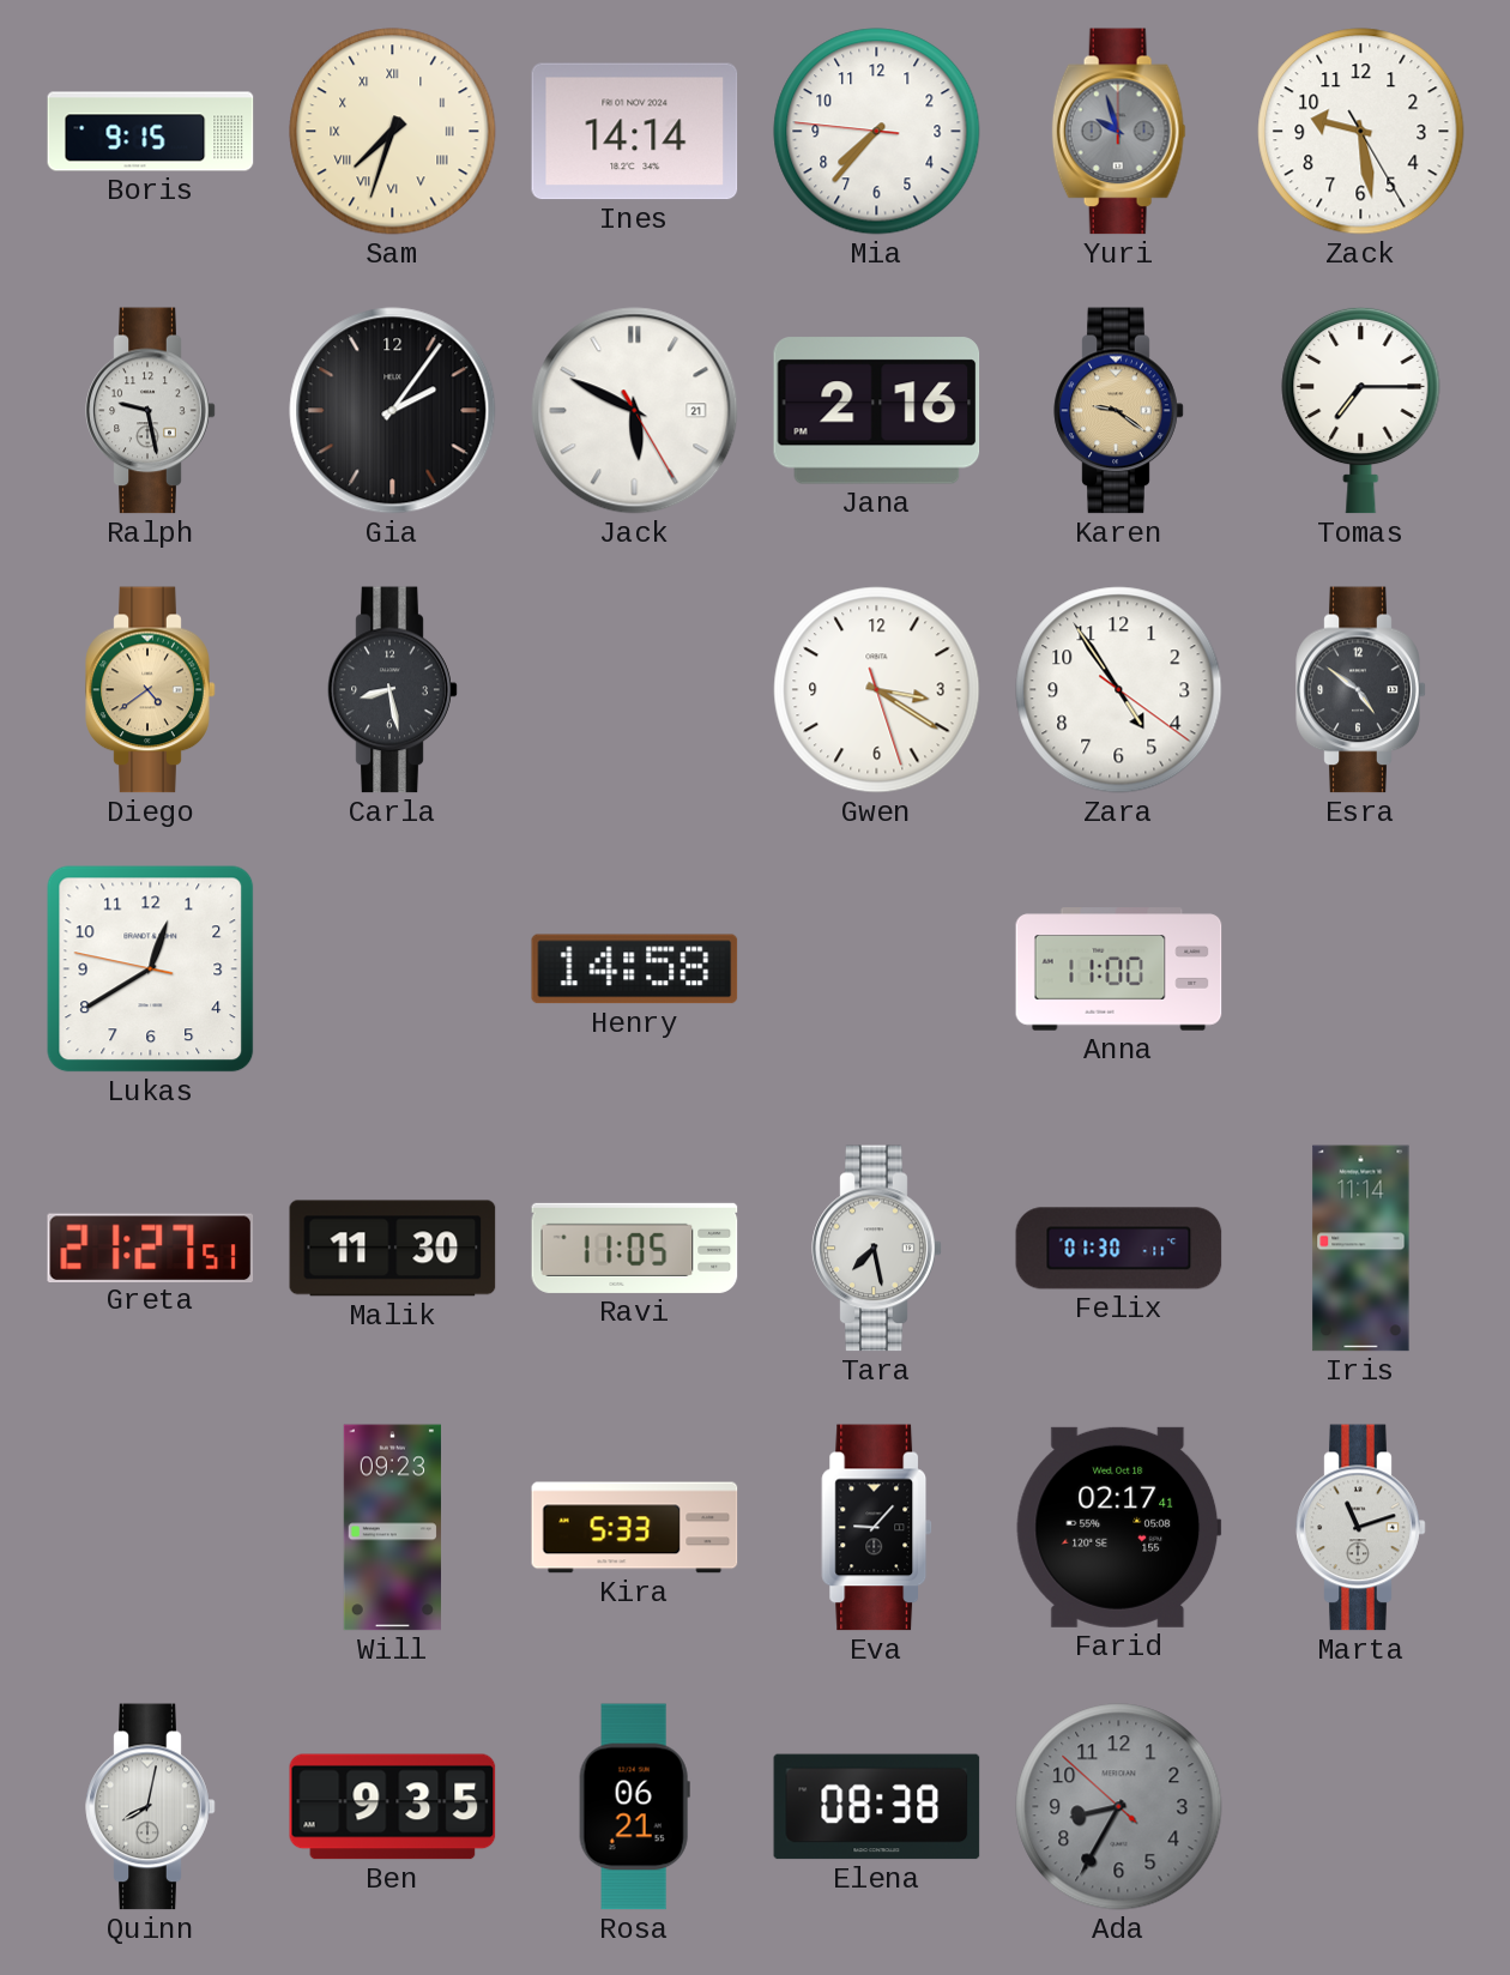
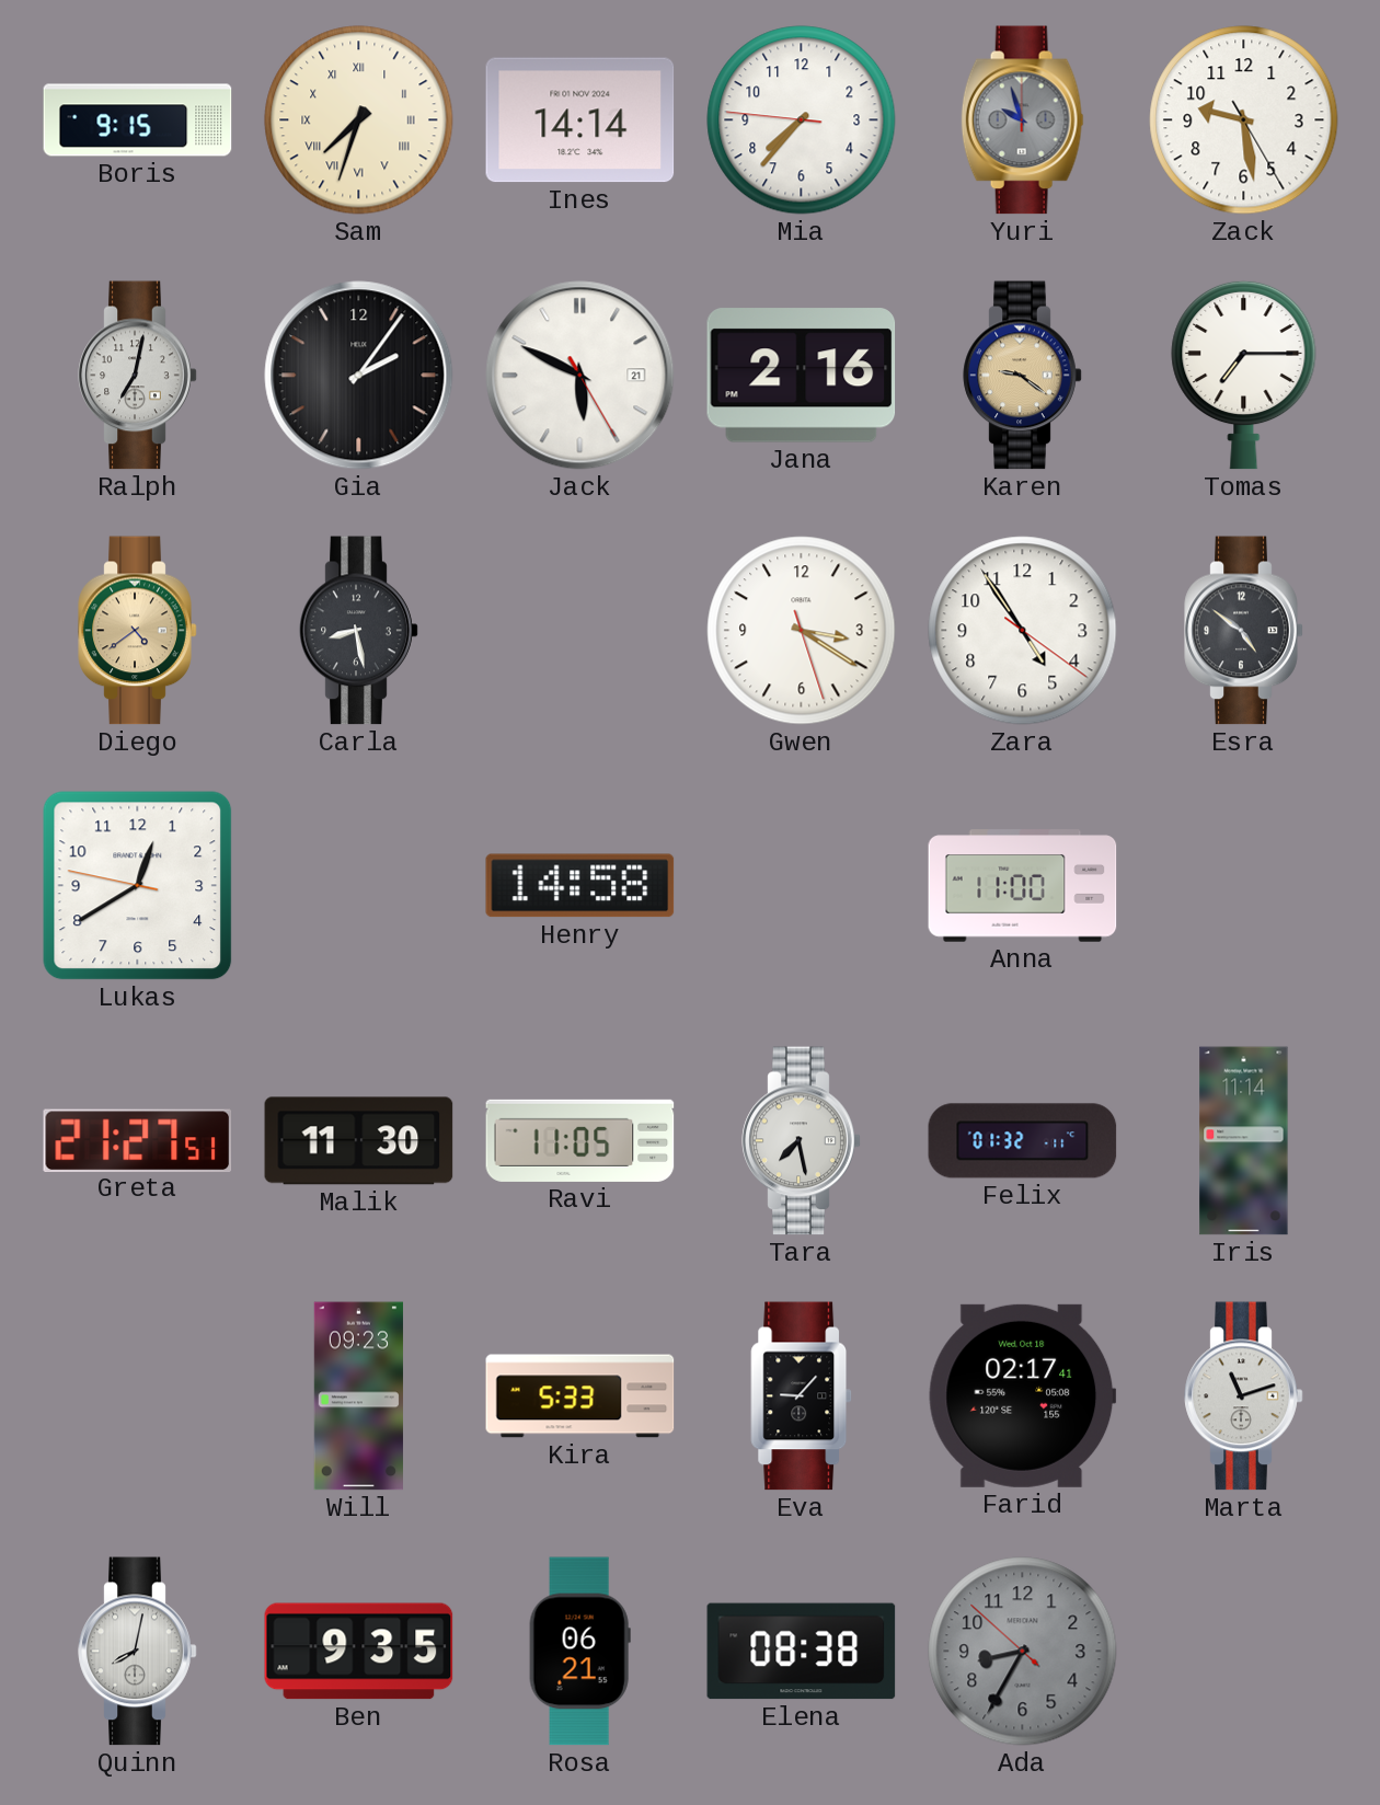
Ralph: 9:28 -> 7:02 (138, 376)
Felix: 01:30 -> 01:32 (1023, 1141)
